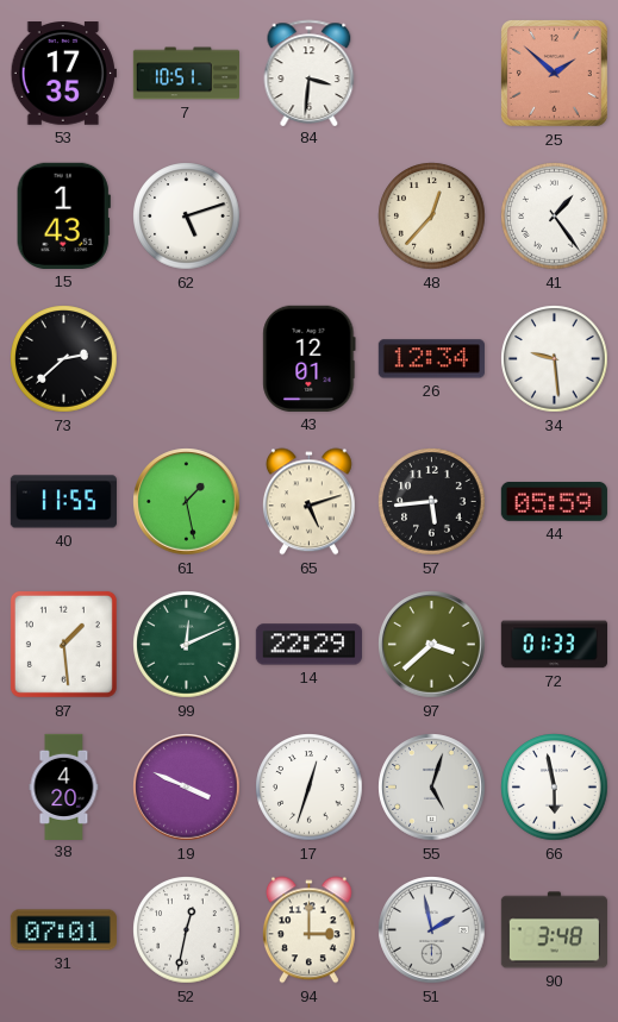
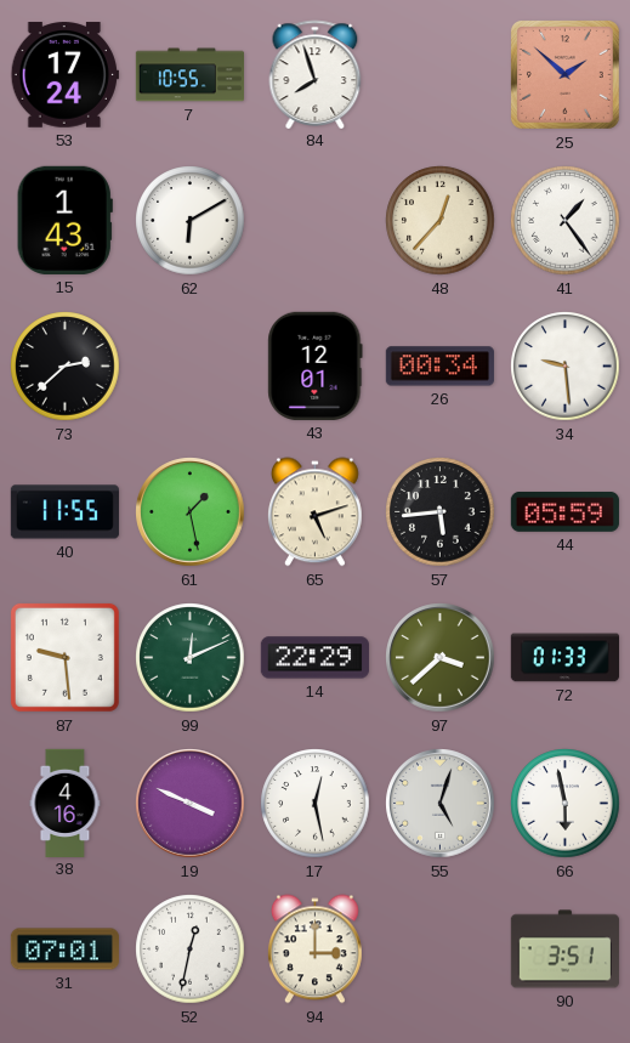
53: 17:35 -> 17:24 (64, 75)
7: 10:51 -> 10:55 (189, 75)
84: 3:31 -> 7:57 (316, 74)
62: 5:12 -> 6:10 (191, 221)
26: 12:34 -> 00:34 (439, 367)
87: 1:29 -> 9:29 (64, 657)
38: 4:20 -> 4:16 (66, 803)
17: 12:33 -> 12:28 (316, 804)
51: 1:58 -> none (432, 930)
90: 3:48 -> 3:51 (564, 950)
